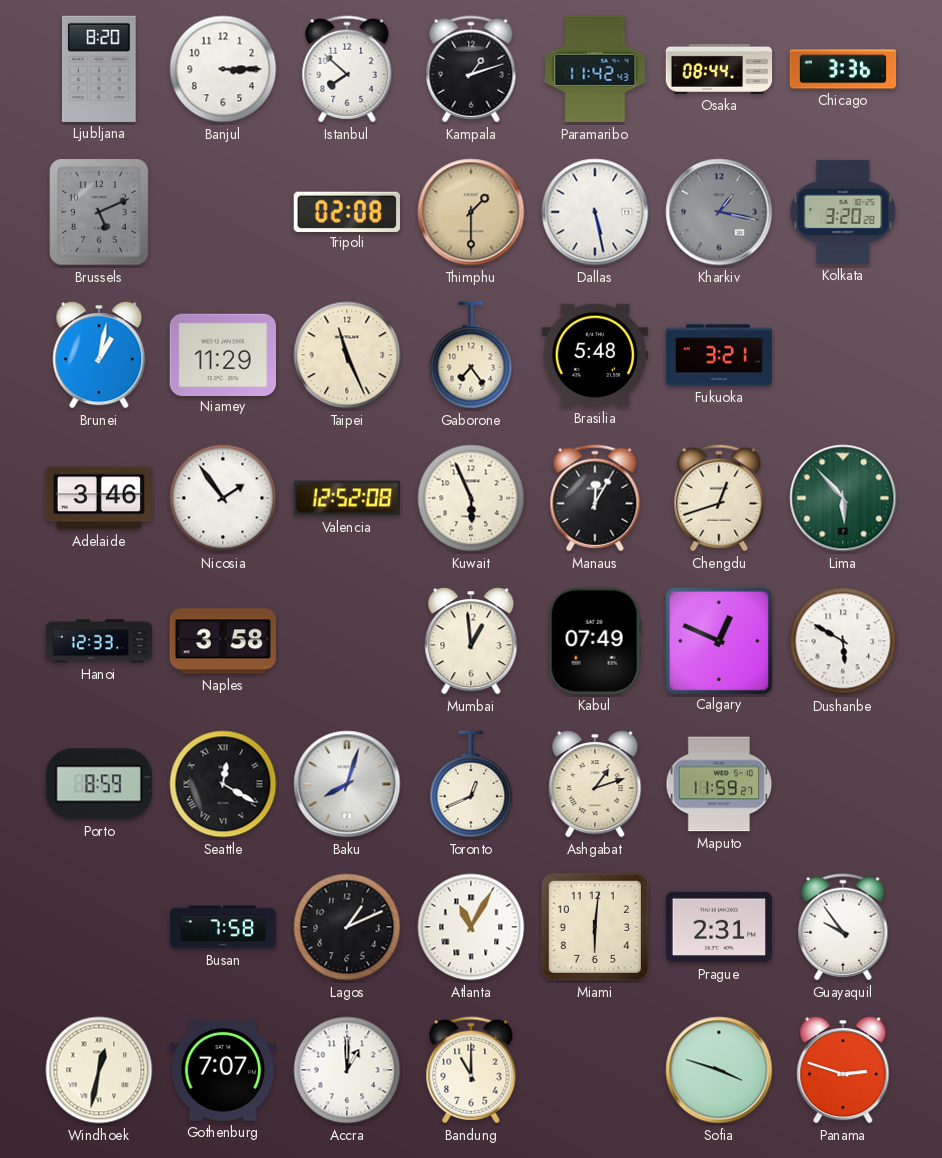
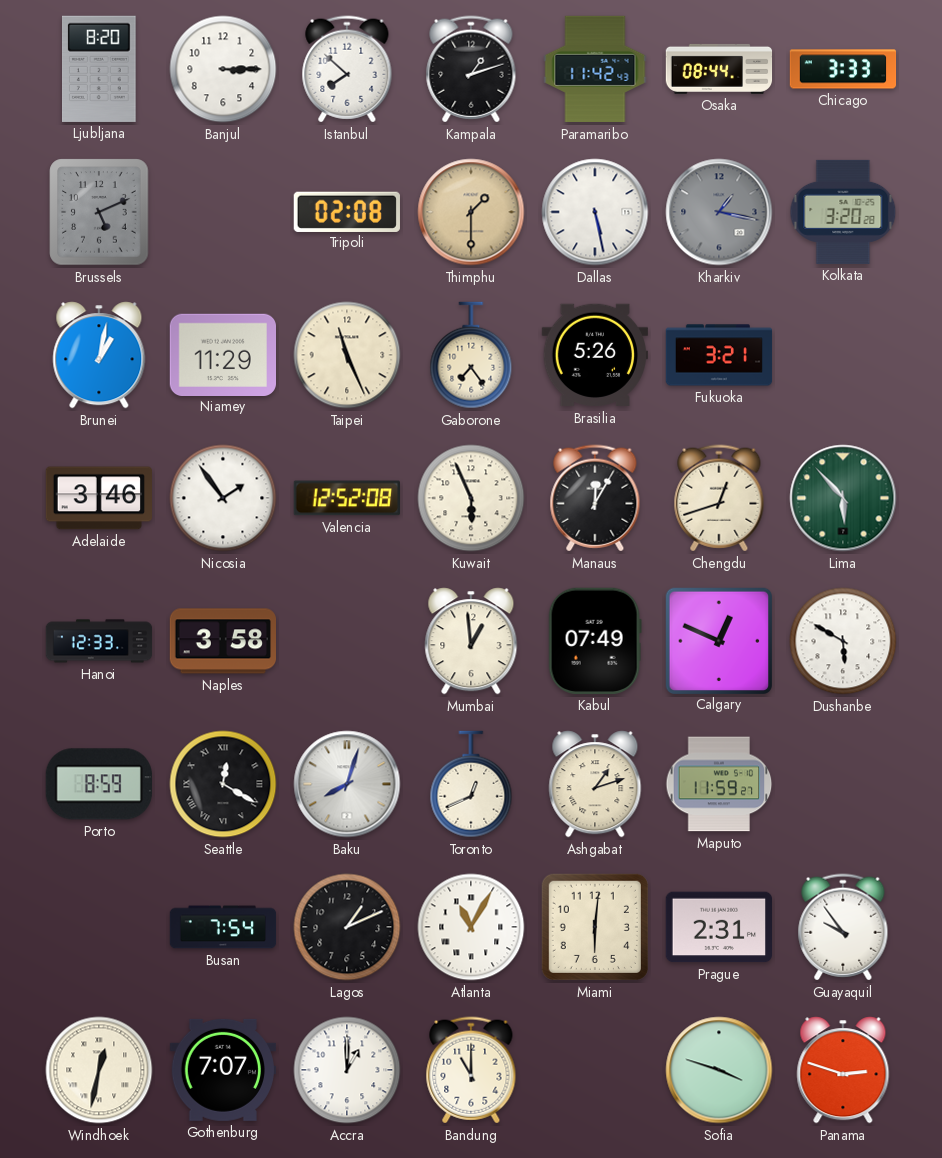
Chicago: 3:36 -> 3:33 (843, 69)
Brasilia: 5:48 -> 5:26 (594, 355)
Busan: 7:58 -> 7:54 (223, 927)
